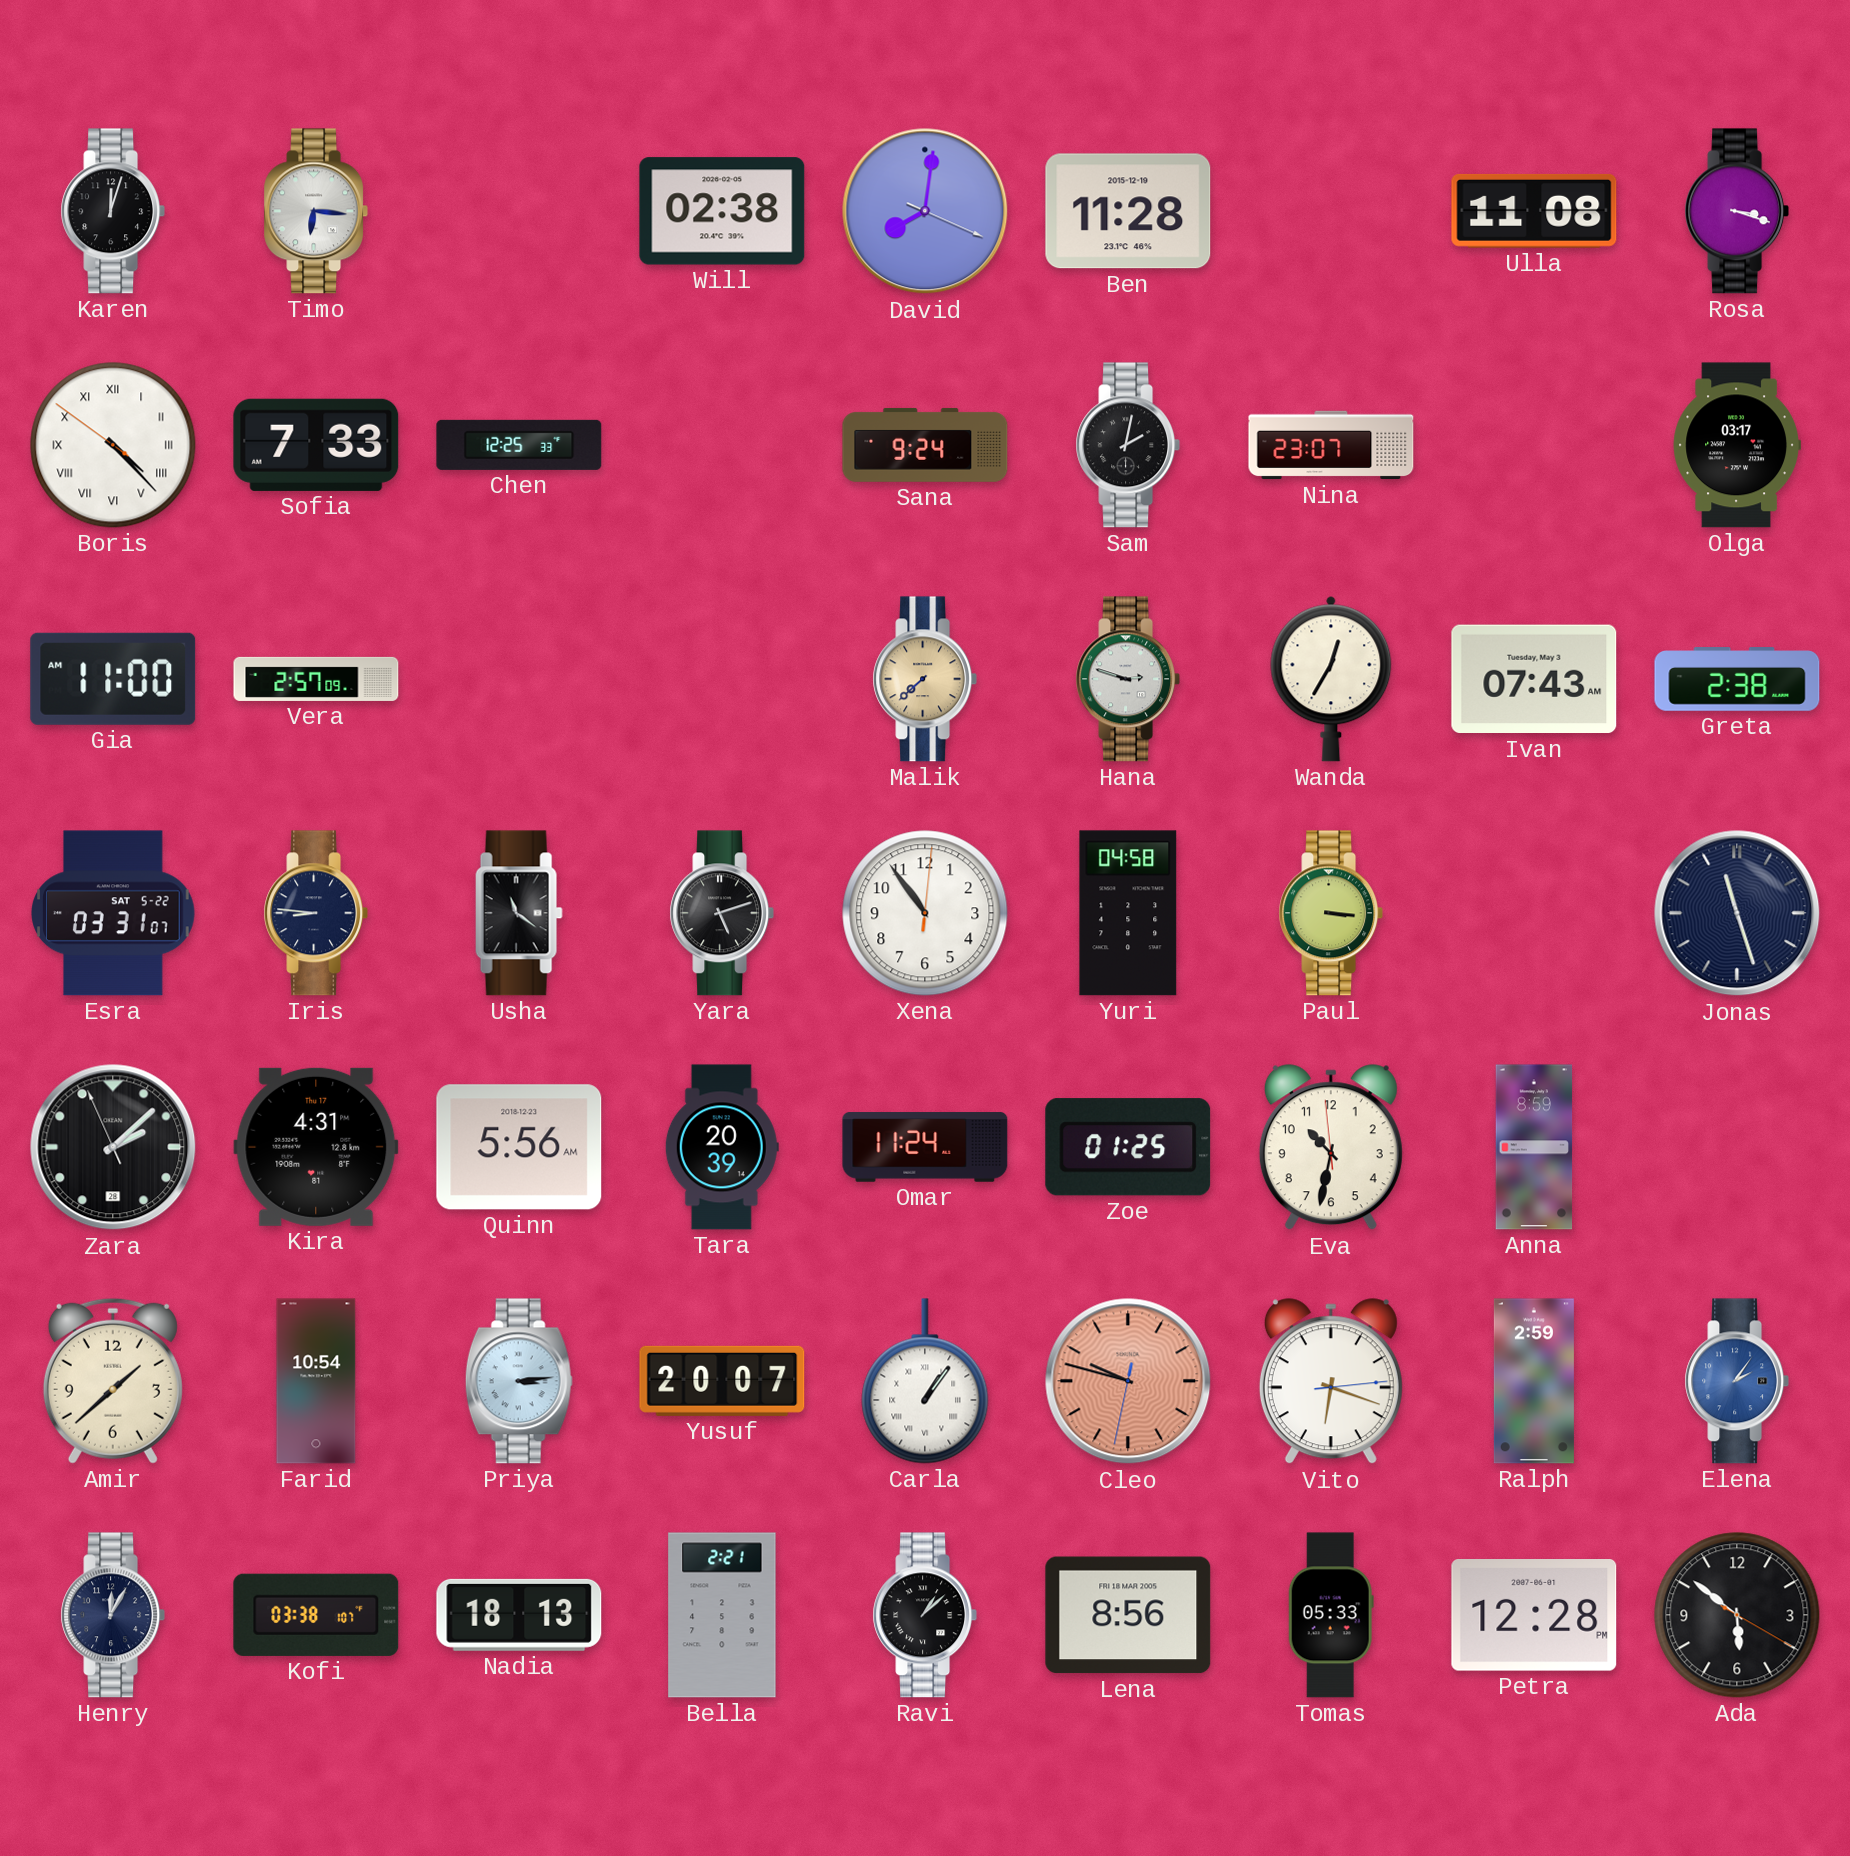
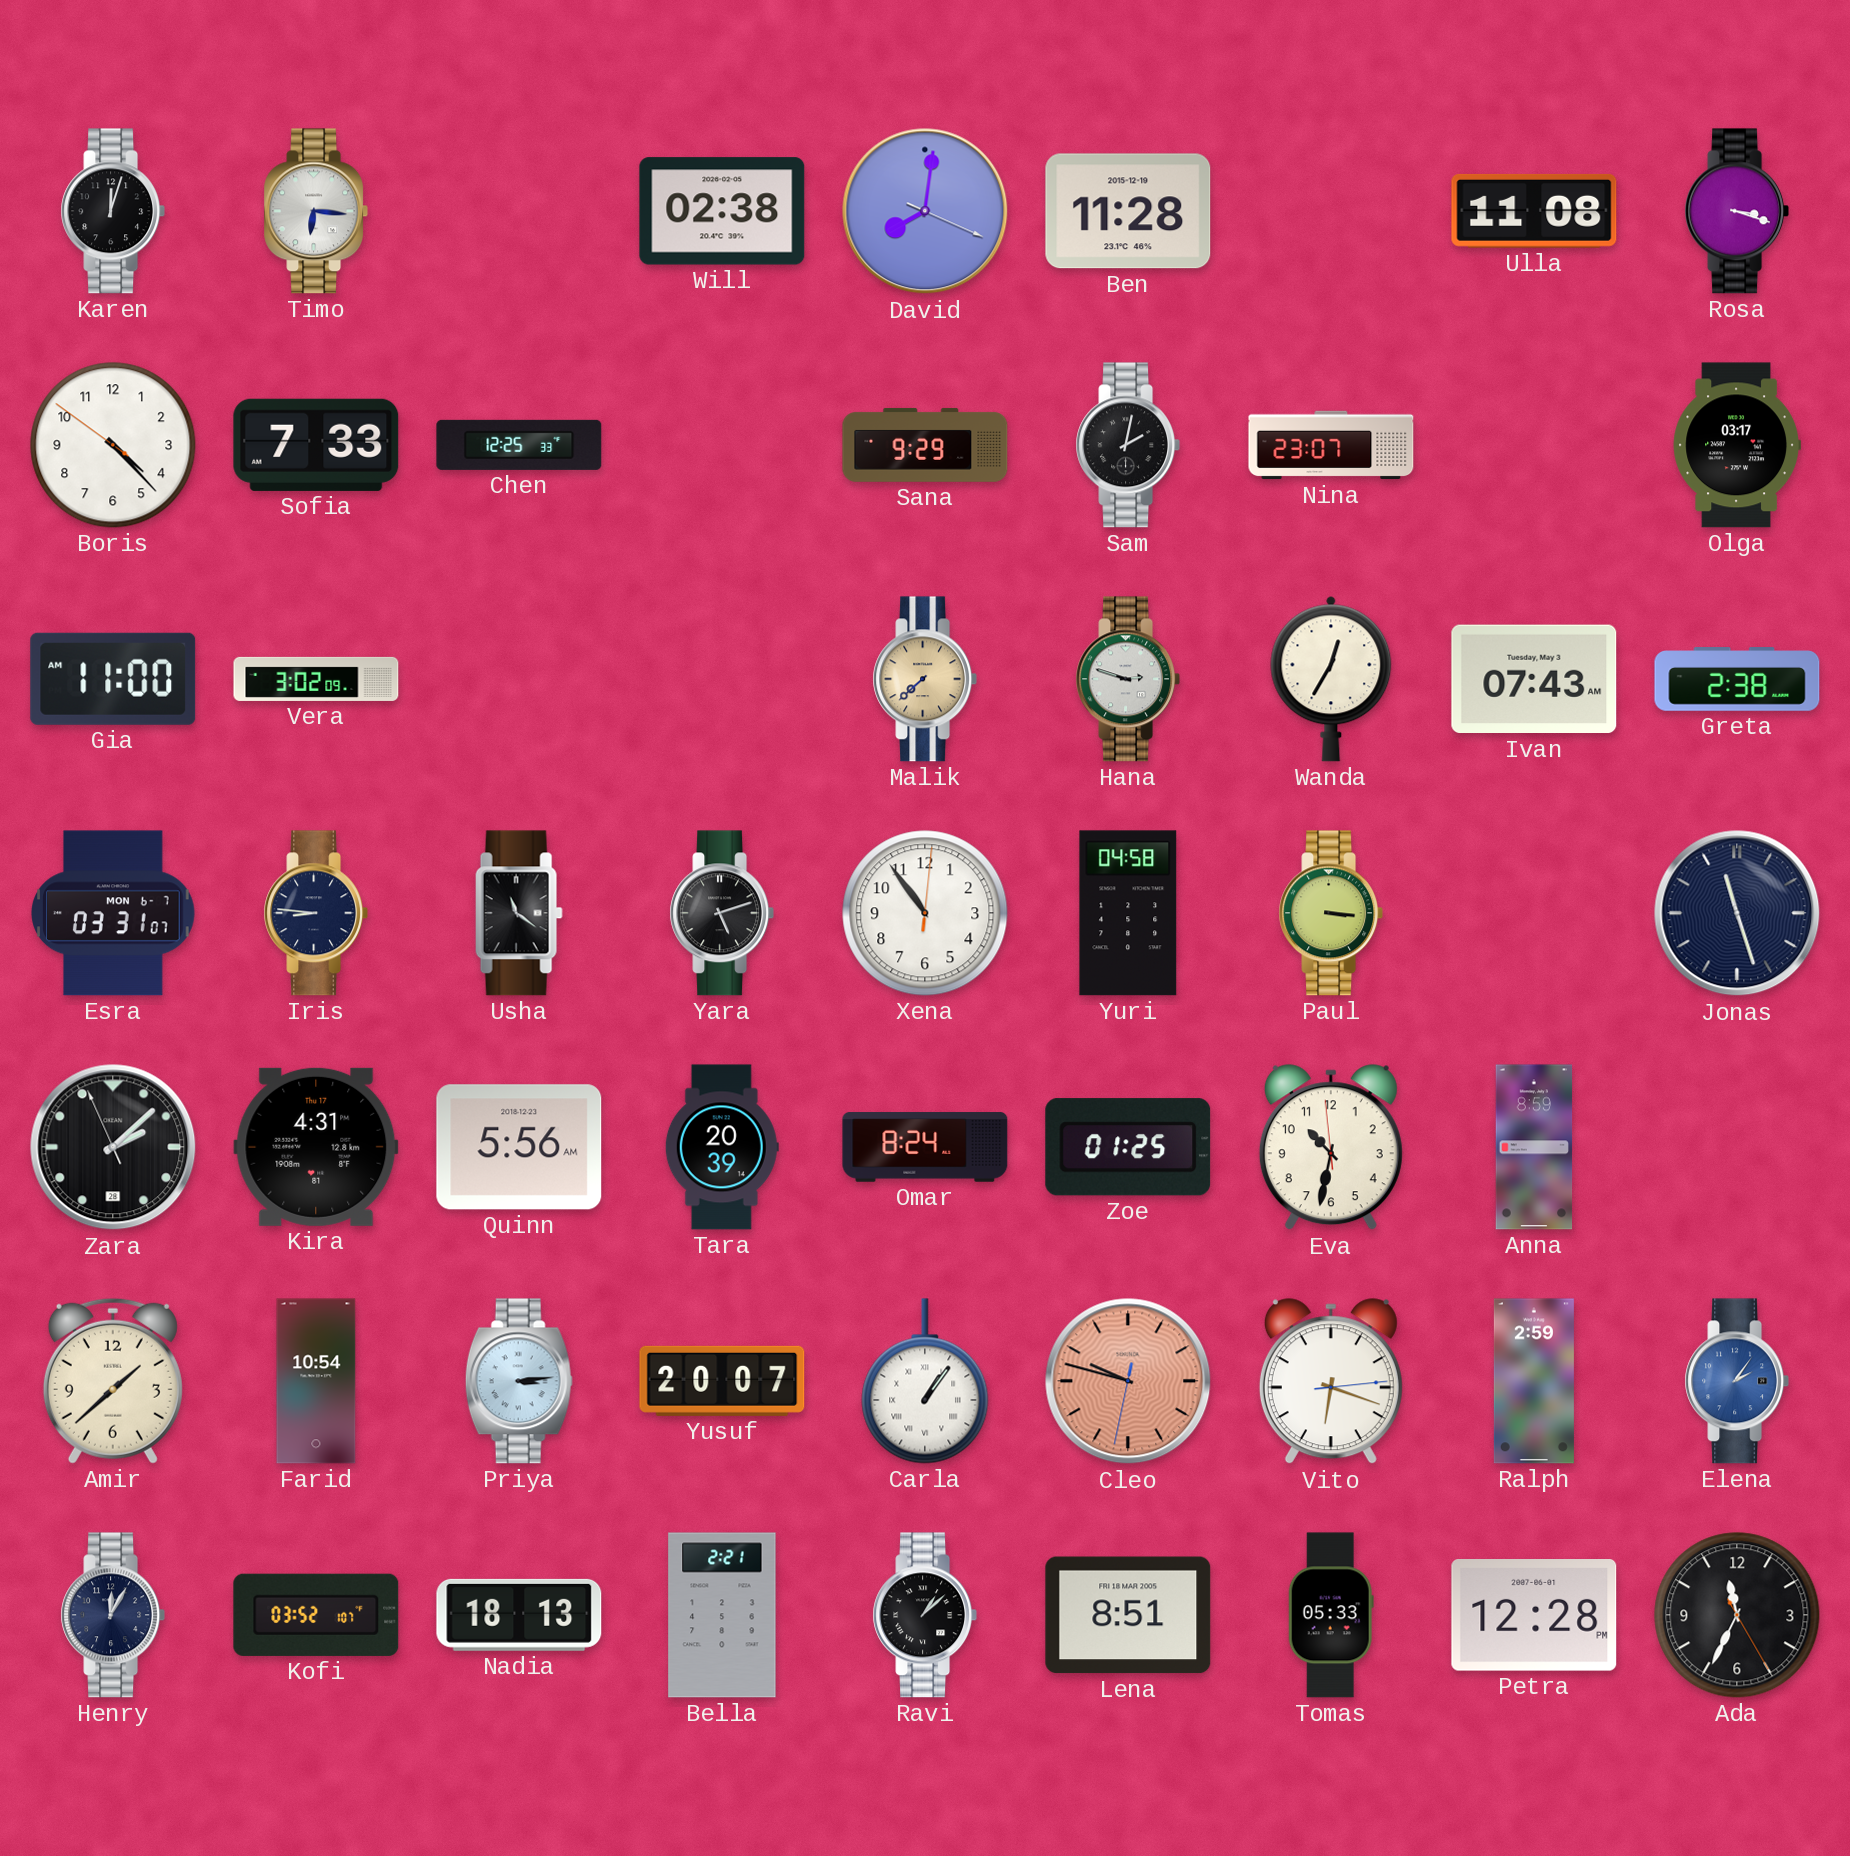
Boris numerals: Roman -> Arabic (113, 445)
Sana: 9:24 -> 9:29 (925, 445)
Vera: 2:57 -> 3:02 (316, 679)
Esra date: SAT 5-22 -> MON 6-7 (113, 913)
Omar: 11:24 -> 8:24 (925, 1147)
Kofi: 03:38 -> 03:52 (316, 1615)
Lena: 8:56 -> 8:51 (1128, 1615)
Ada: 5:51 -> 11:34 (1737, 1615)
